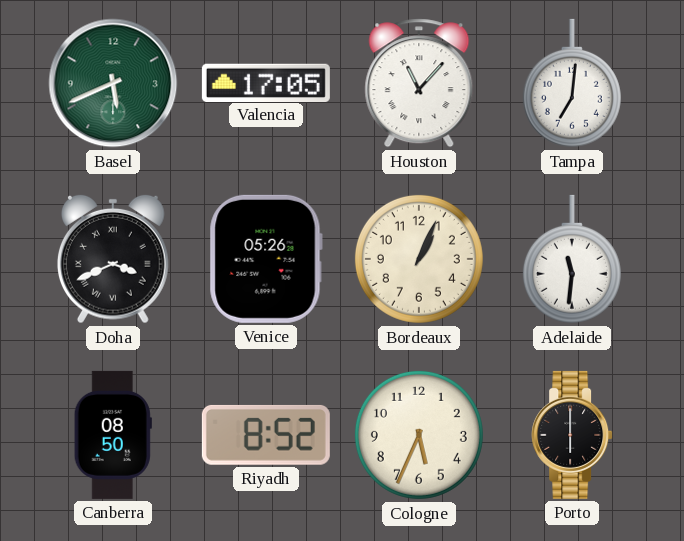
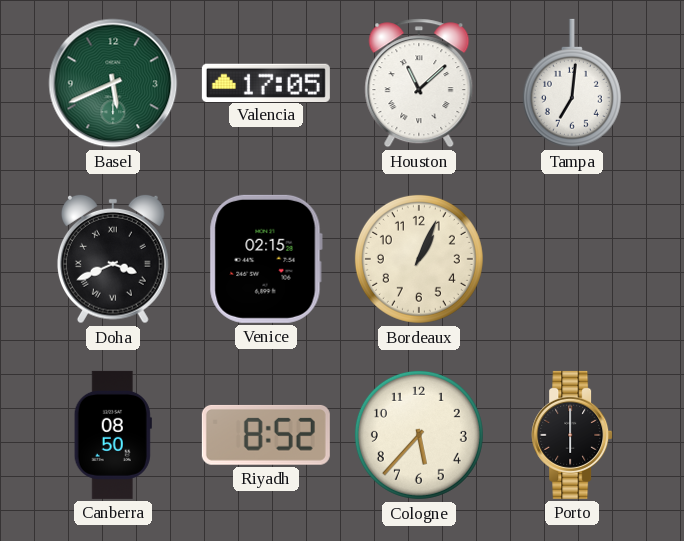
Houston: 11:07 -> 11:08 (419, 83)
Venice: 05:26 -> 02:15 (266, 259)
Adelaide: 11:31 -> none (572, 259)
Cologne: 5:34 -> 5:37 (419, 435)
